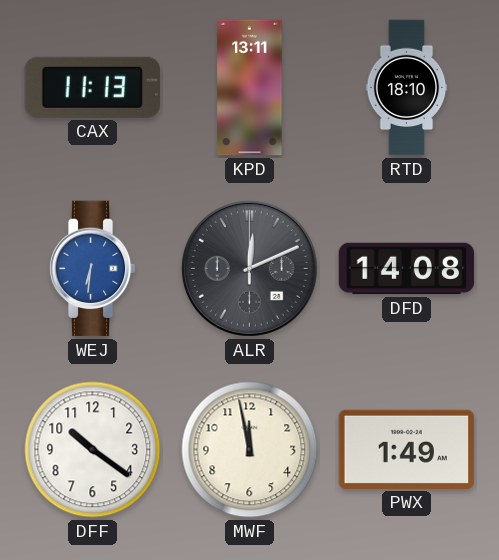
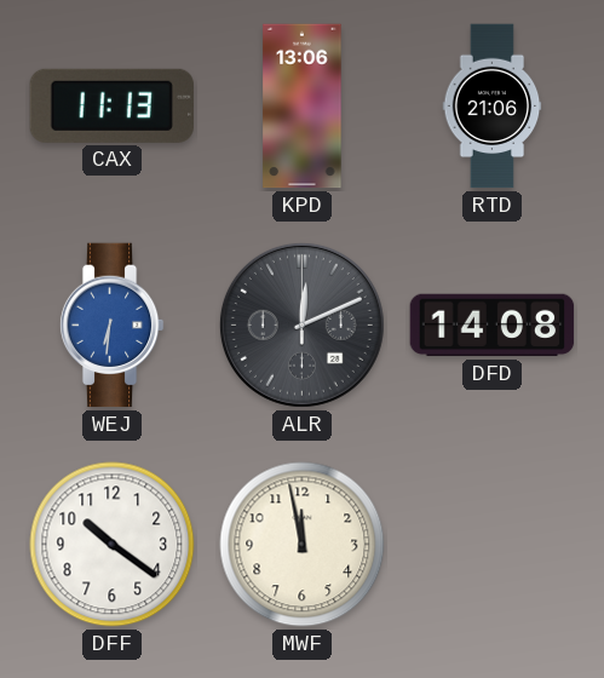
KPD: 13:11 -> 13:06 (303, 107)
RTD: 18:10 -> 21:06 (493, 107)
PWX: 1:49 -> none (407, 449)
